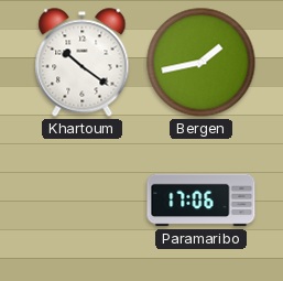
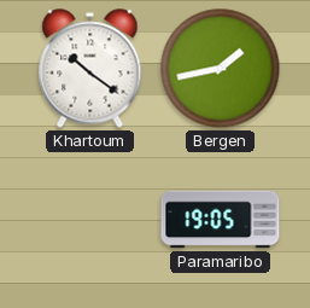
Paramaribo: 17:06 -> 19:05 (221, 220)
